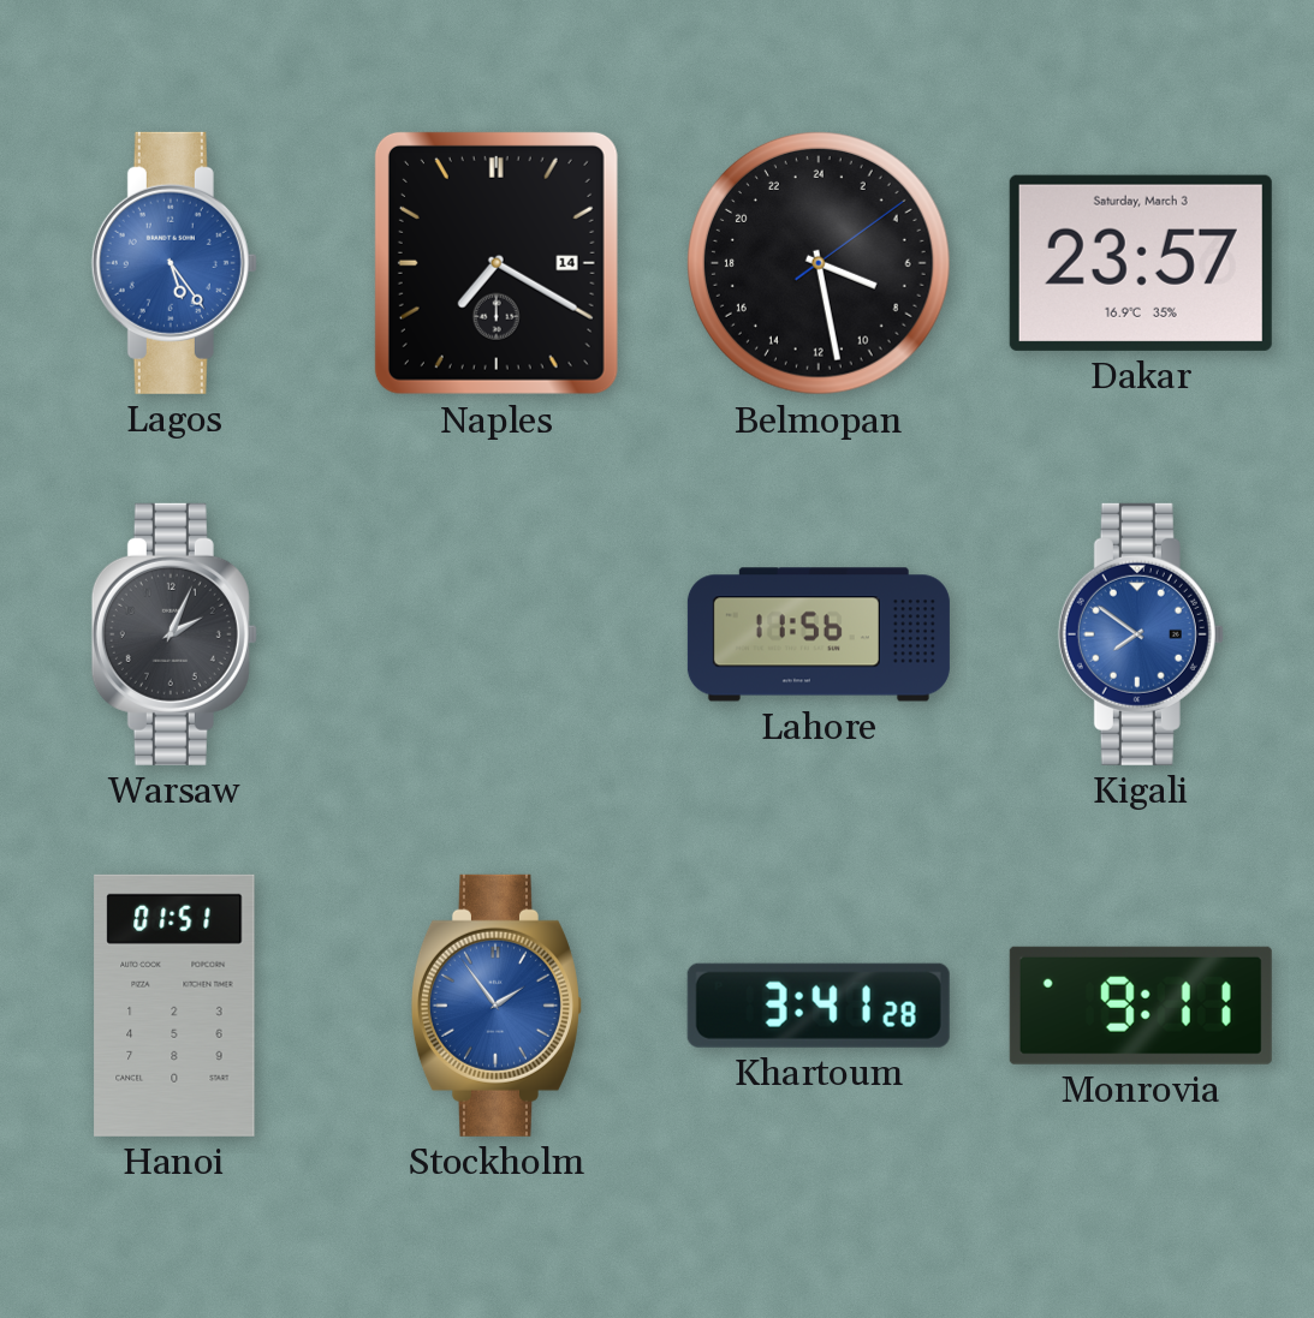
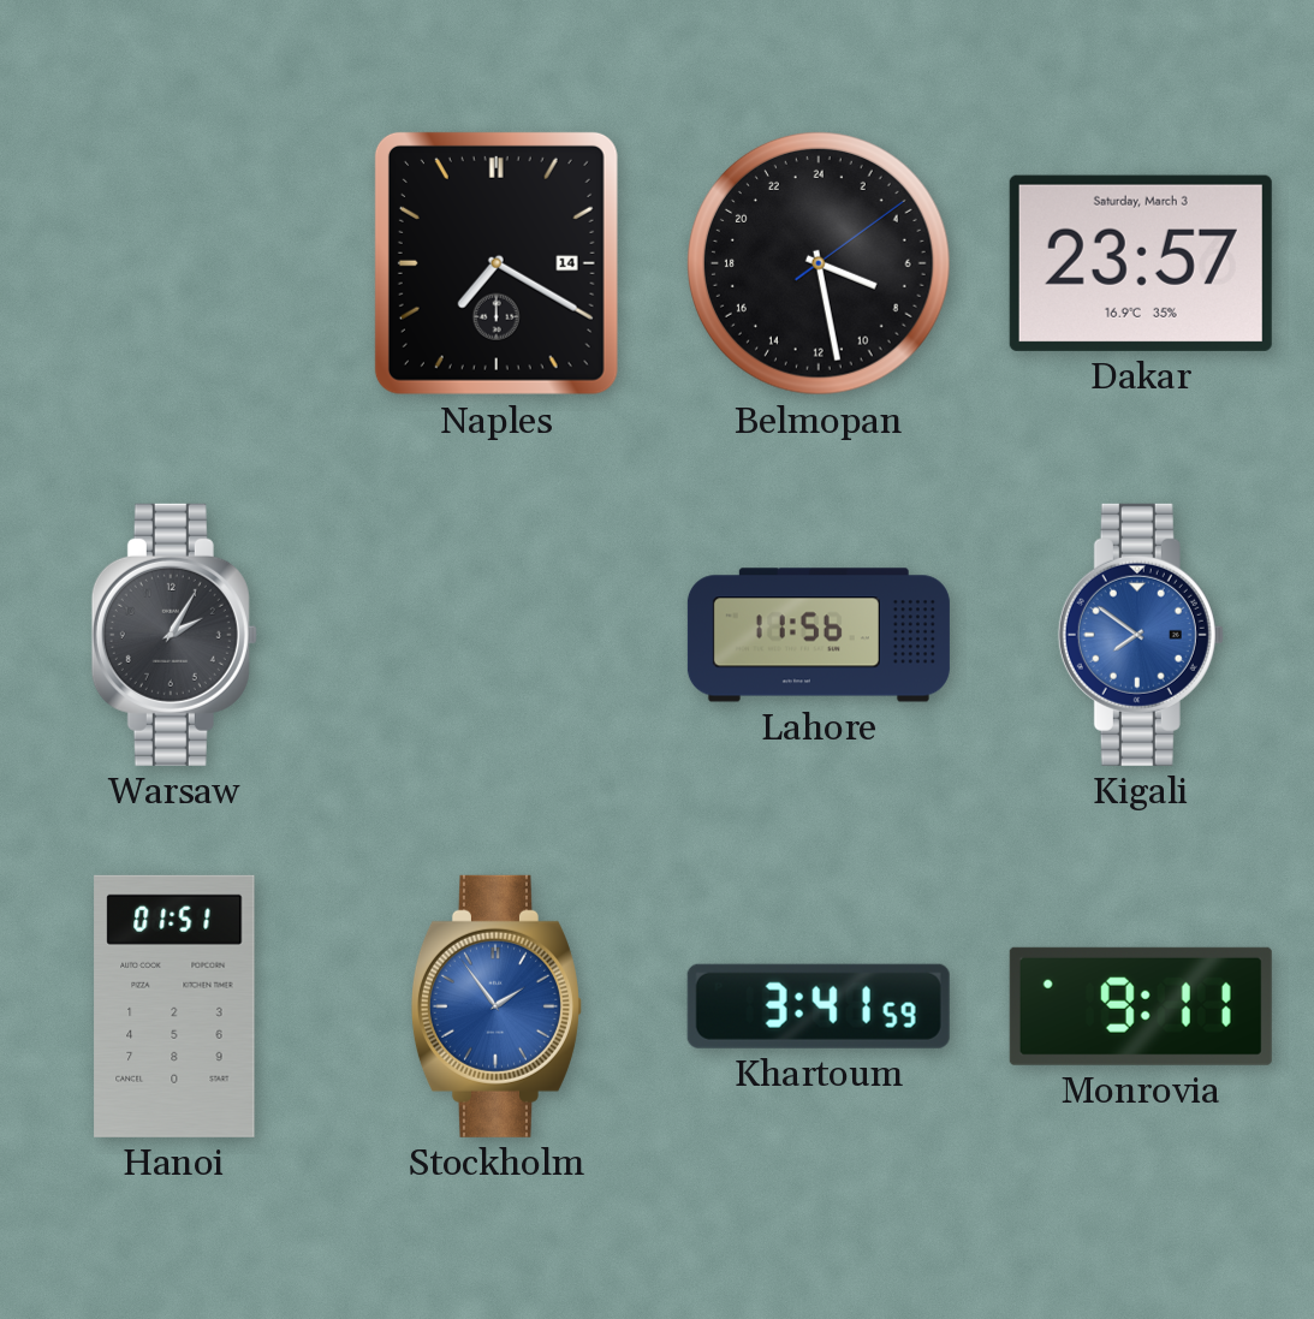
Lagos: 5:24 -> none (174, 263)
Warsaw: 2:04 -> 2:05 (174, 635)
Khartoum: 3:41:28 -> 3:41:59 (819, 1006)
